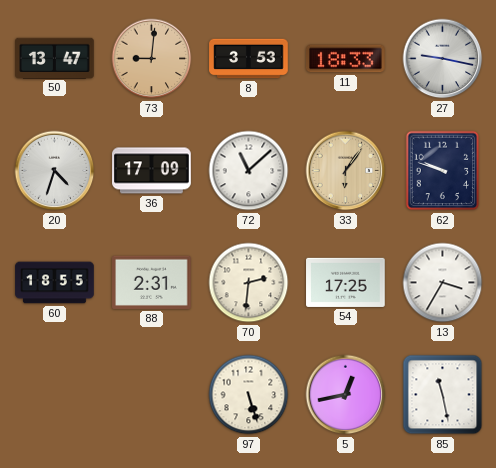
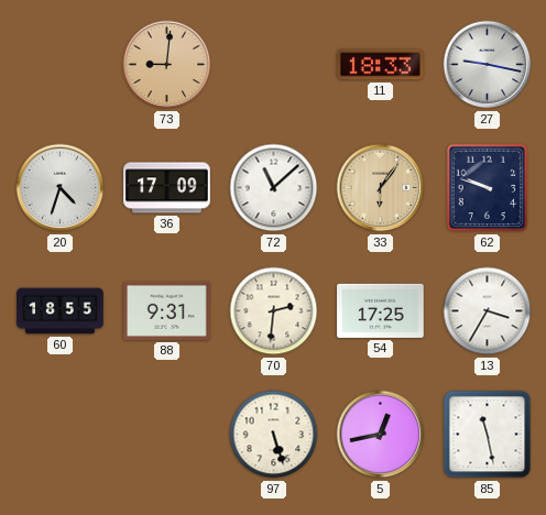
50: 13:47 -> none (55, 58)
8: 3:53 -> none (249, 59)
88: 2:31 -> 9:31 (167, 310)
